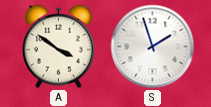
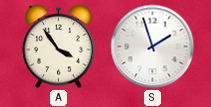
A: 3:51 -> 3:54 (59, 47)
